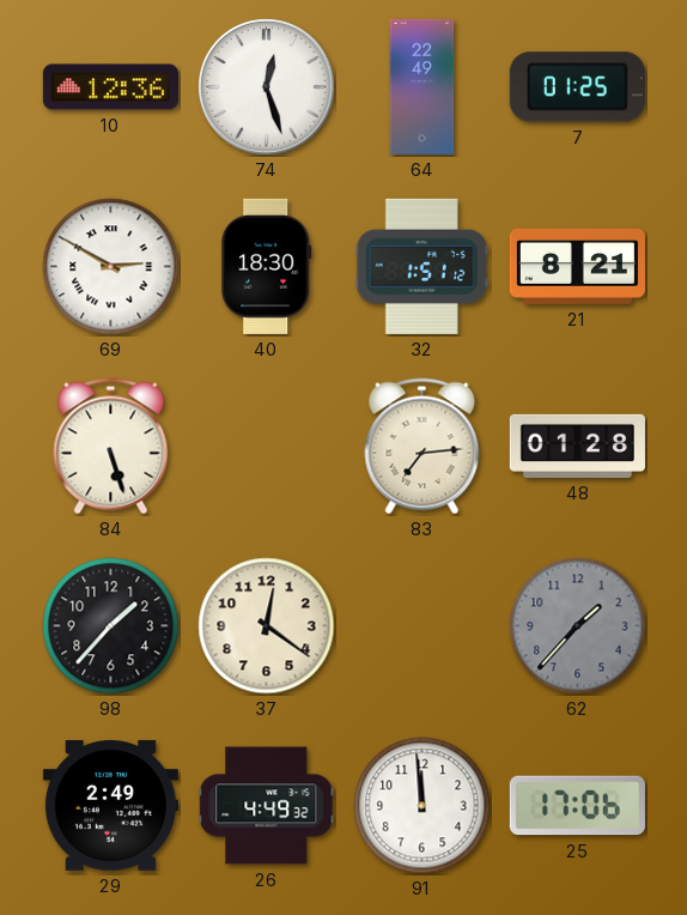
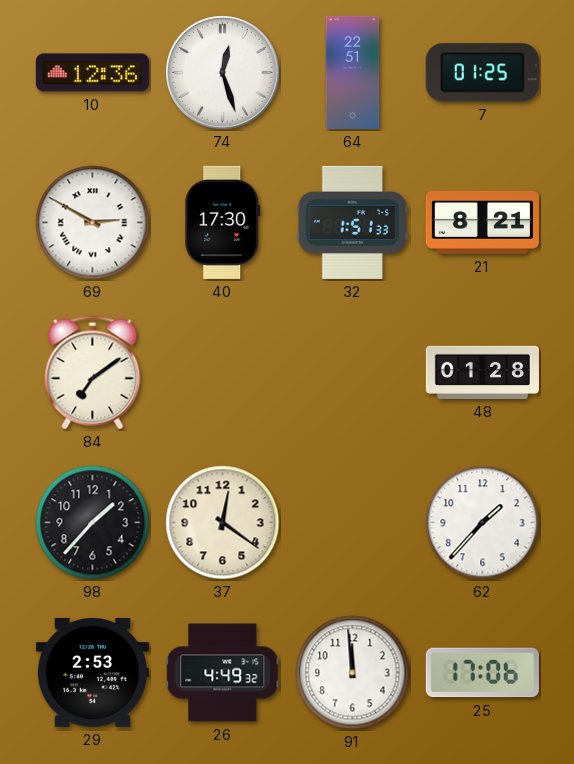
64: 22:49 -> 22:51 (353, 72)
40: 18:30 -> 17:30 (223, 222)
32: 1:51:12 -> 1:51:33 (352, 222)
84: 5:27 -> 7:09 (93, 373)
83: 7:14 -> none (422, 447)
62 dial: grey -> white (483, 523)
29: 2:49 -> 2:53 (92, 672)
